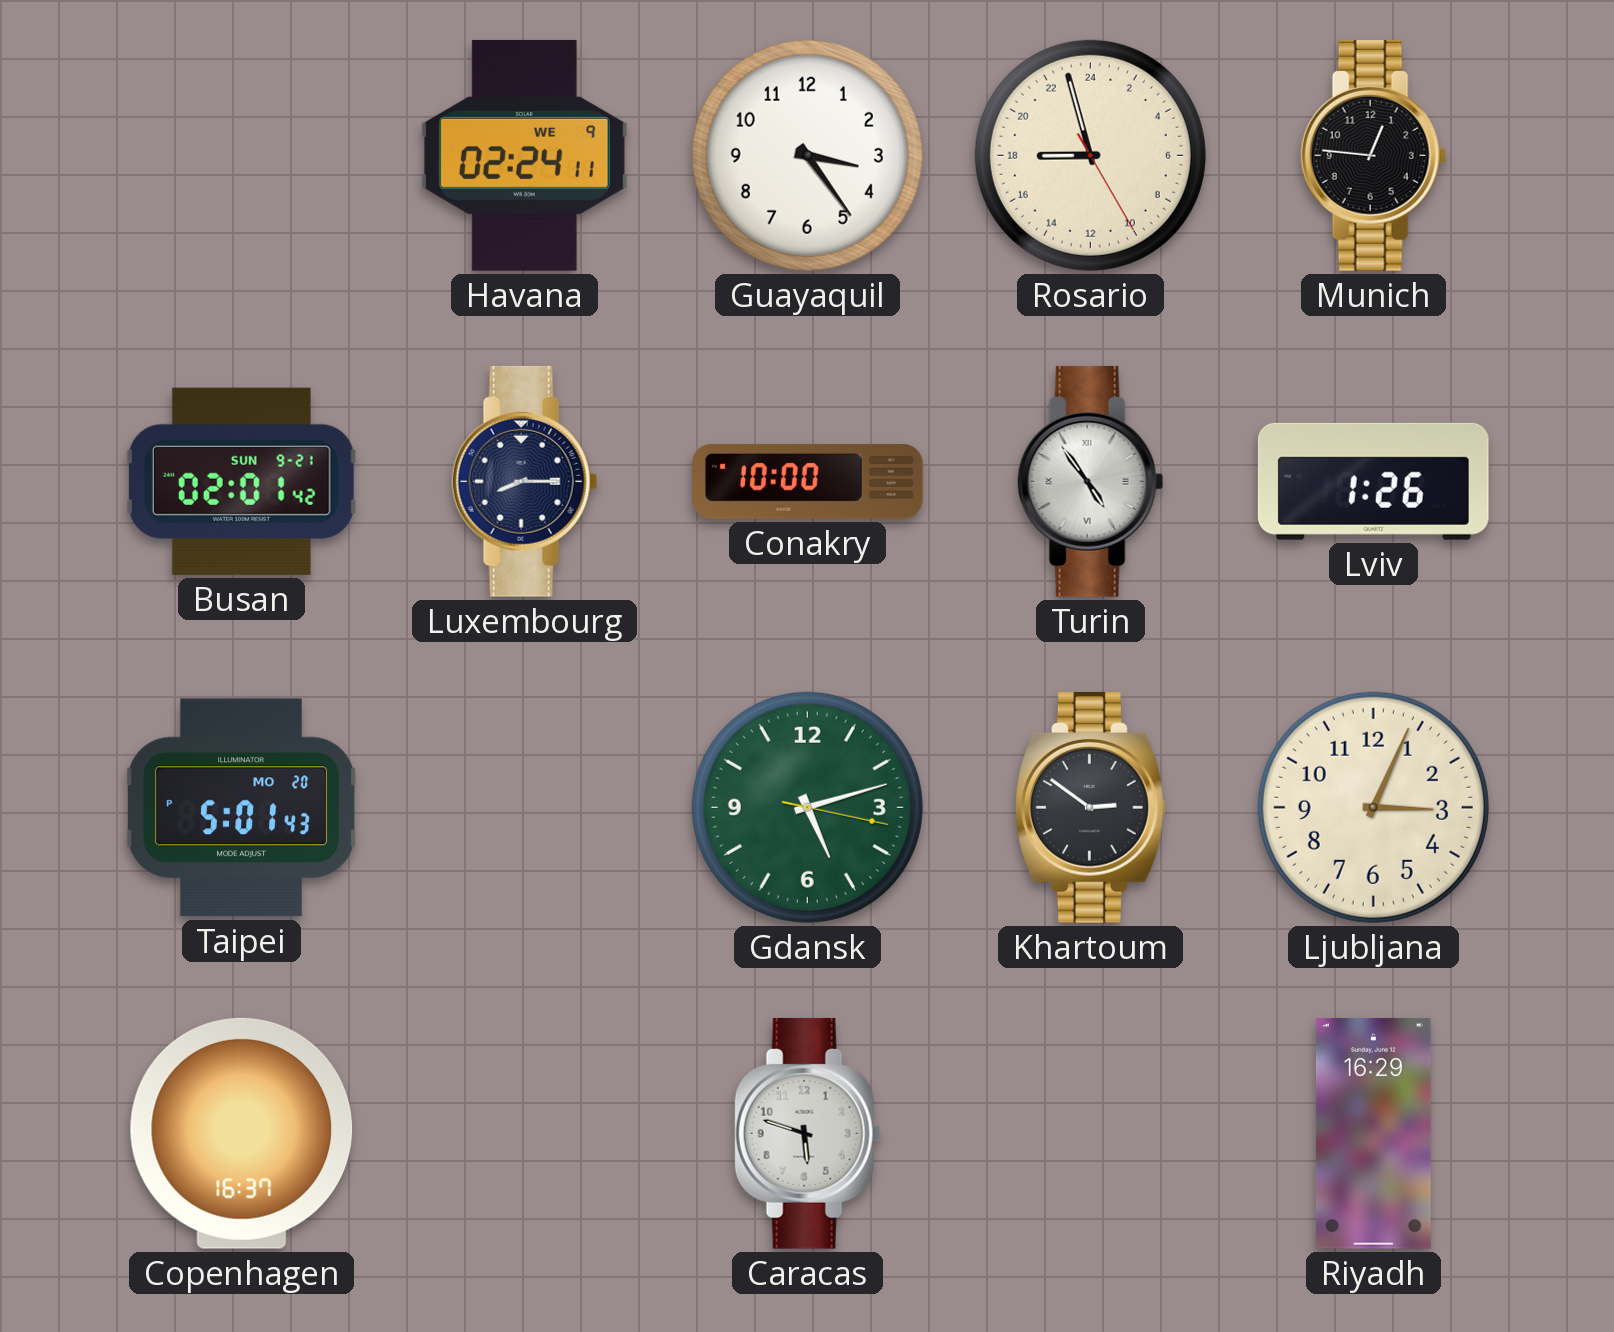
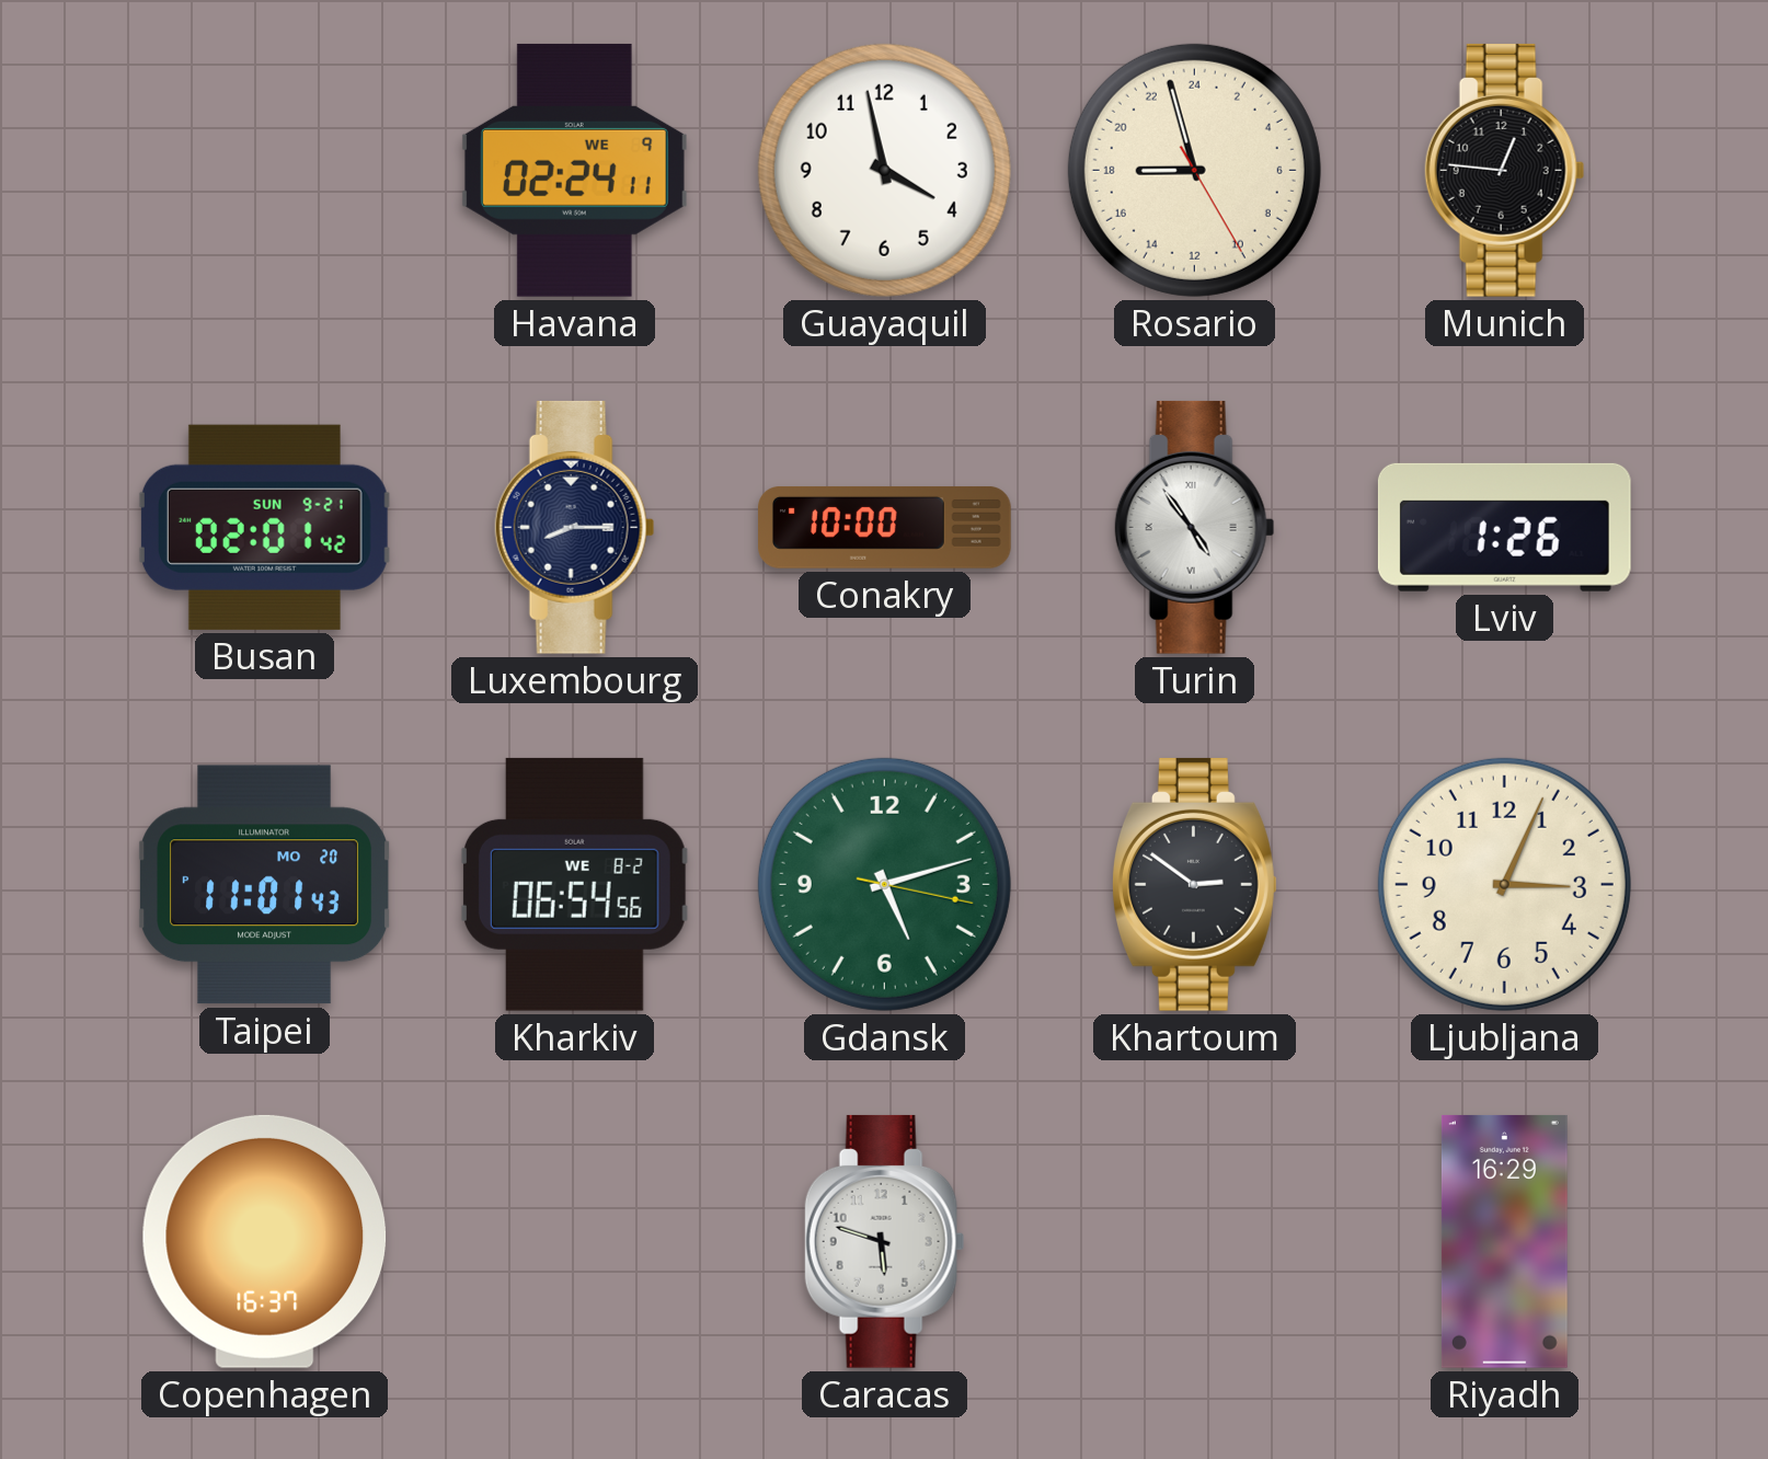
Guayaquil: 3:24 -> 3:58 (884, 170)
Taipei: 5:01 -> 11:01 (265, 885)
Kharkiv: none -> 06:54 (574, 884)
